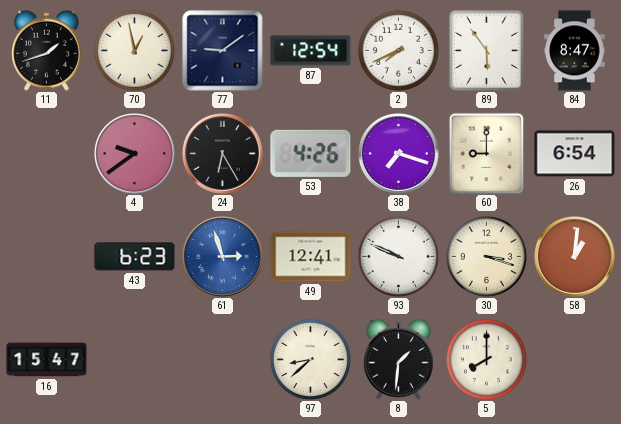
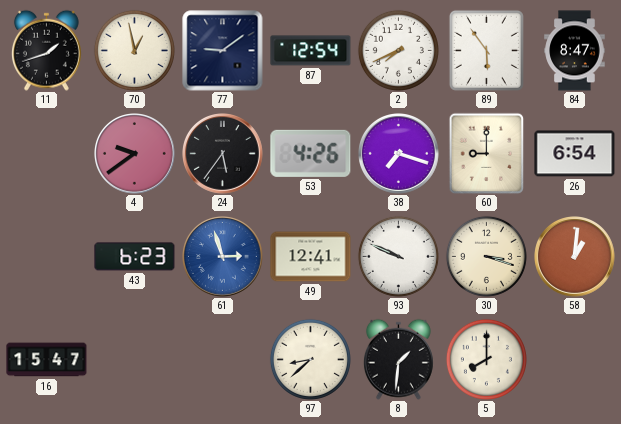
24: 6:25 -> 5:36 (223, 154)
